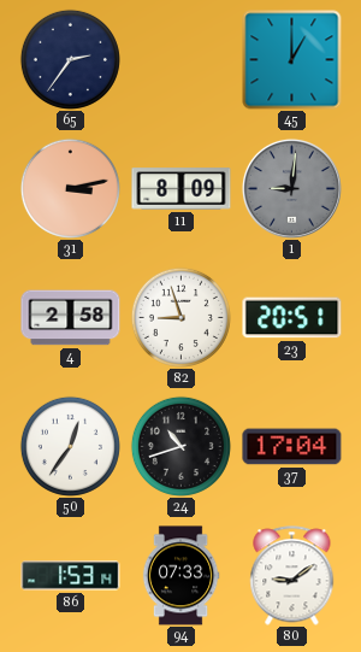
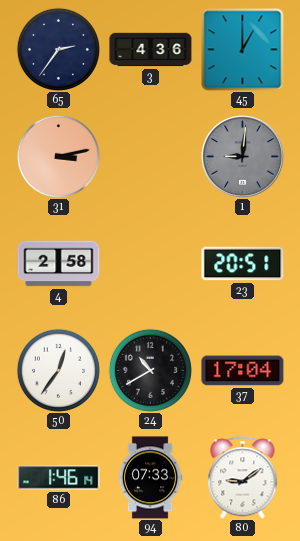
3: none -> 4:36 (151, 50)
11: 8:09 -> none (182, 189)
82: 8:57 -> none (180, 317)
24: 10:42 -> 10:40 (150, 370)
86: 1:53 -> 1:46 (59, 478)
